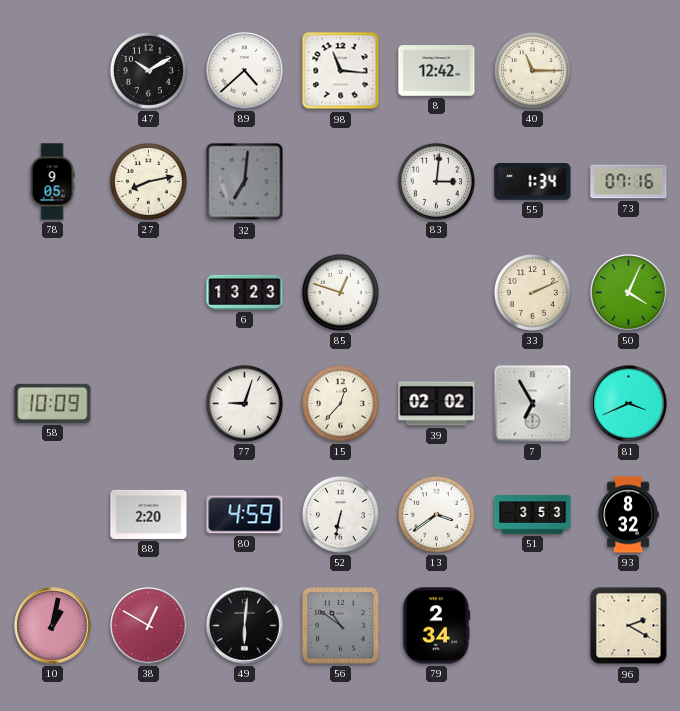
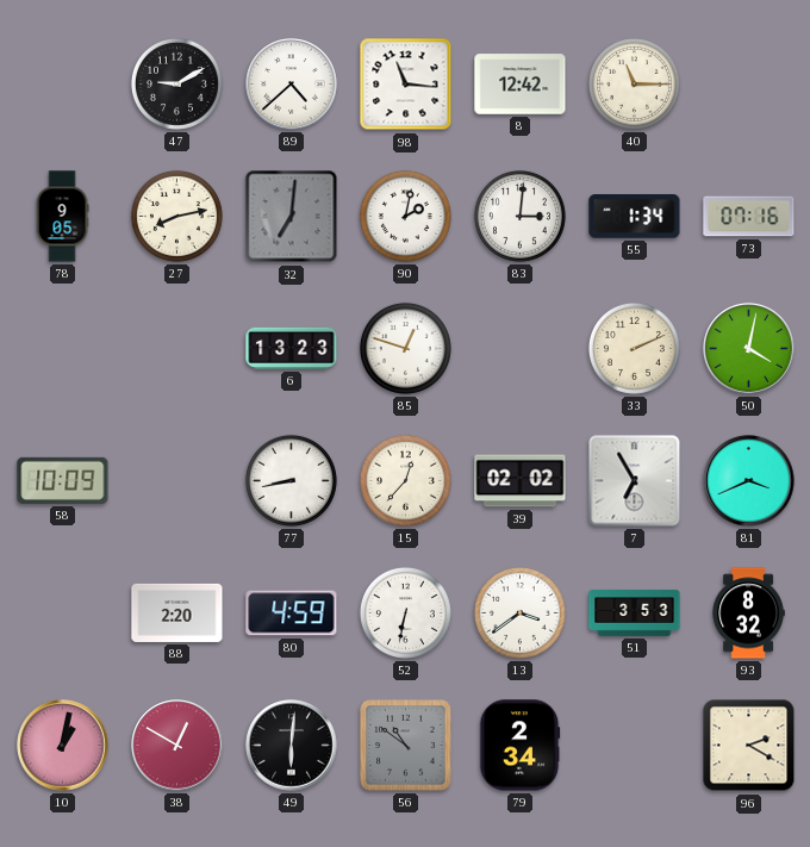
47: 10:10 -> 9:10 (176, 83)
90: none -> 2:02 (405, 216)
50: 4:04 -> 4:02 (749, 349)
77: 9:03 -> 8:43 (291, 480)
